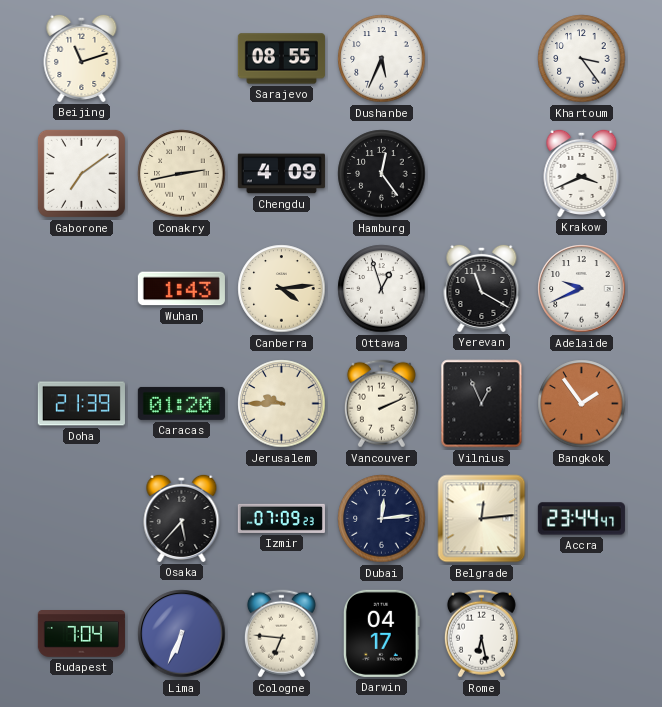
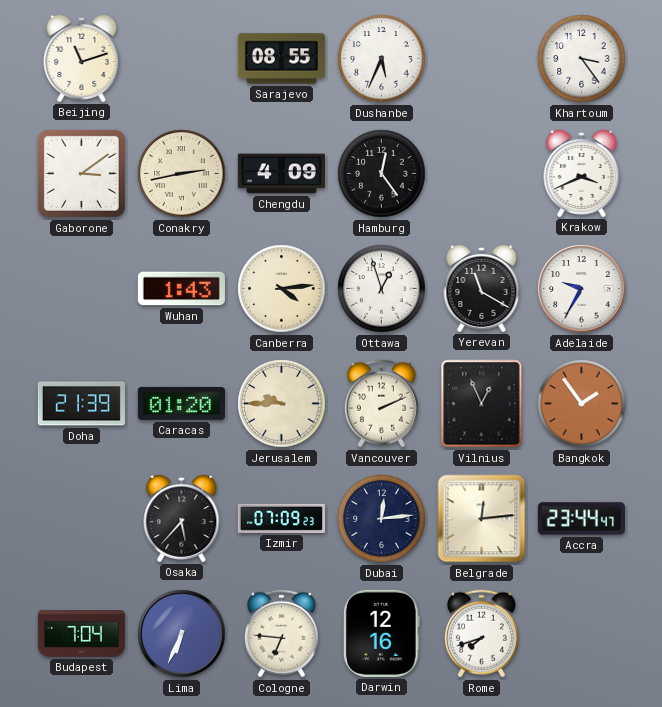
Gaborone: 7:09 -> 3:09 (81, 173)
Adelaide: 9:41 -> 9:35 (582, 289)
Darwin: 04:17 -> 12:16 (381, 633)
Rome: 6:28 -> 7:42 (481, 634)
